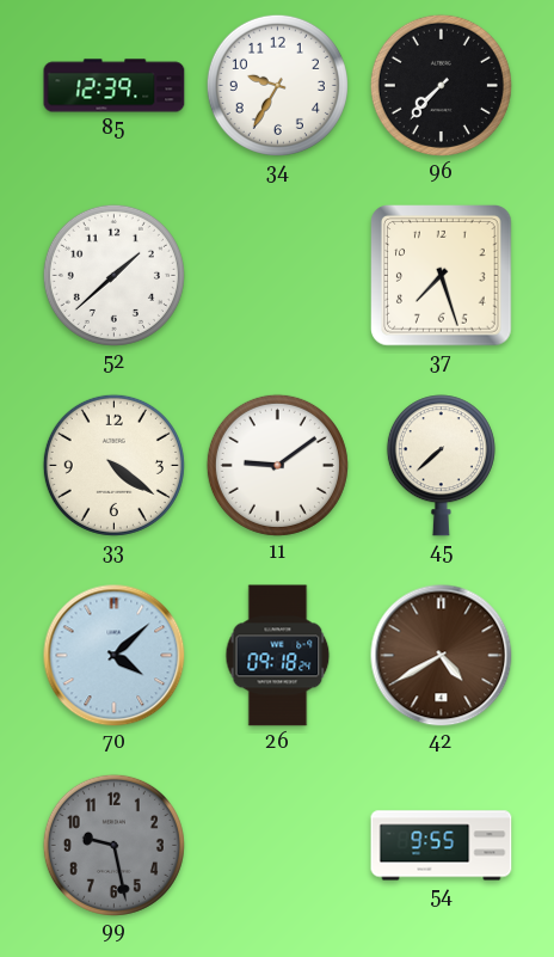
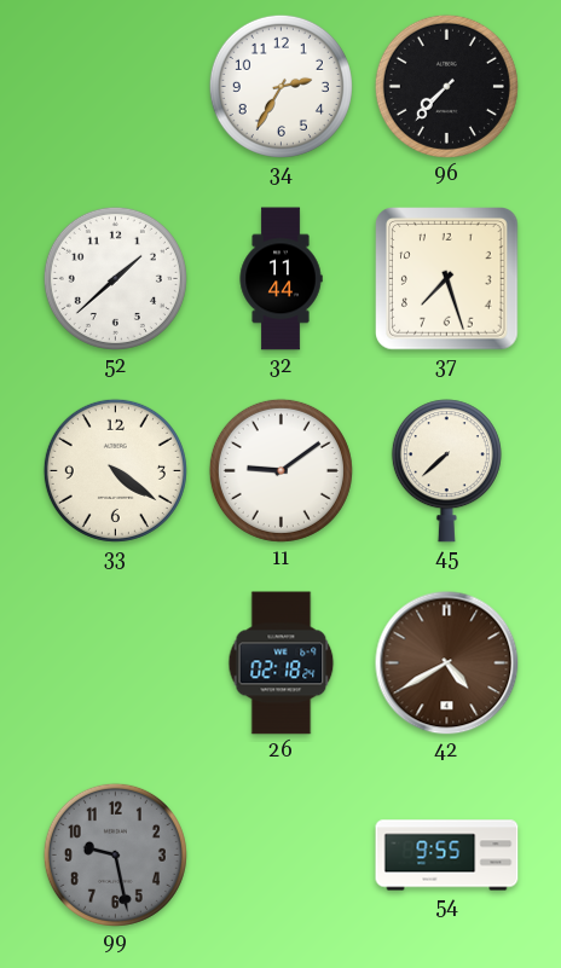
85: 12:39 -> none (115, 86)
34: 9:35 -> 2:35 (280, 86)
32: none -> 11:44 (280, 279)
70: 4:08 -> none (115, 656)
26: 09:18 -> 02:18 (282, 663)
